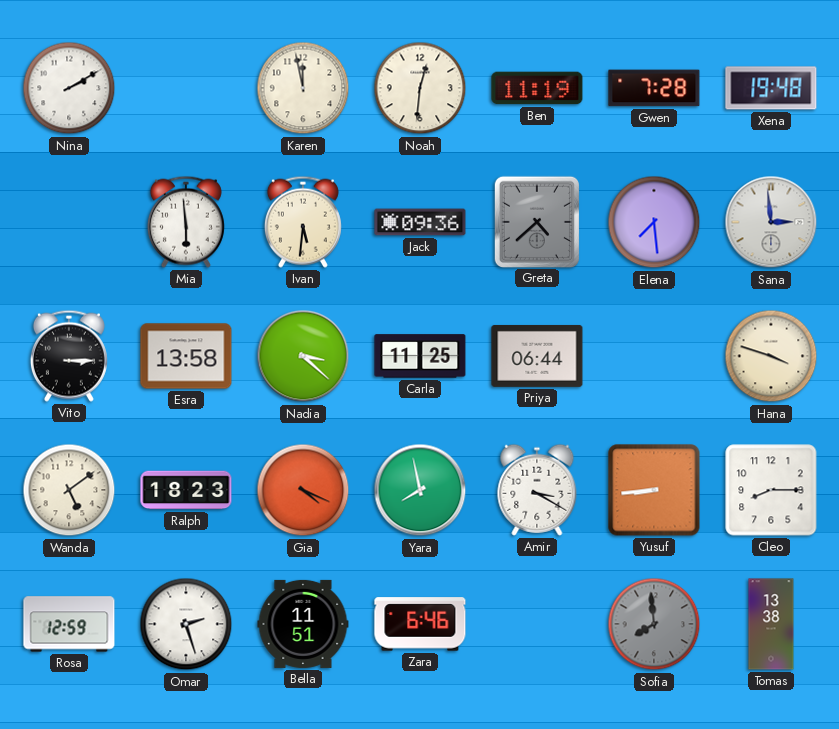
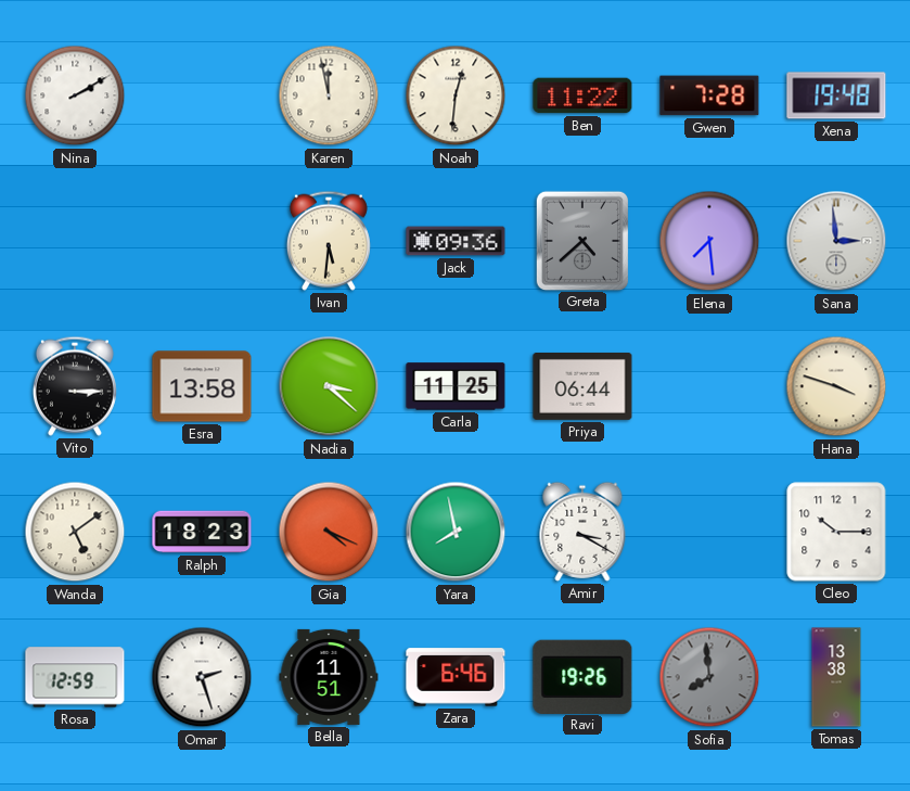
Ben: 11:19 -> 11:22 (582, 95)
Mia: 5:59 -> none (186, 222)
Yusuf: 8:44 -> none (654, 490)
Cleo: 8:15 -> 10:15 (836, 532)
Ravi: none -> 19:26 (582, 676)
